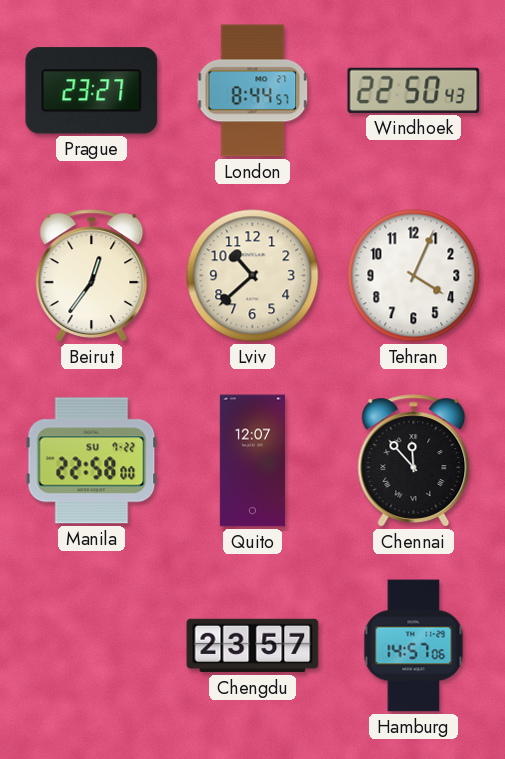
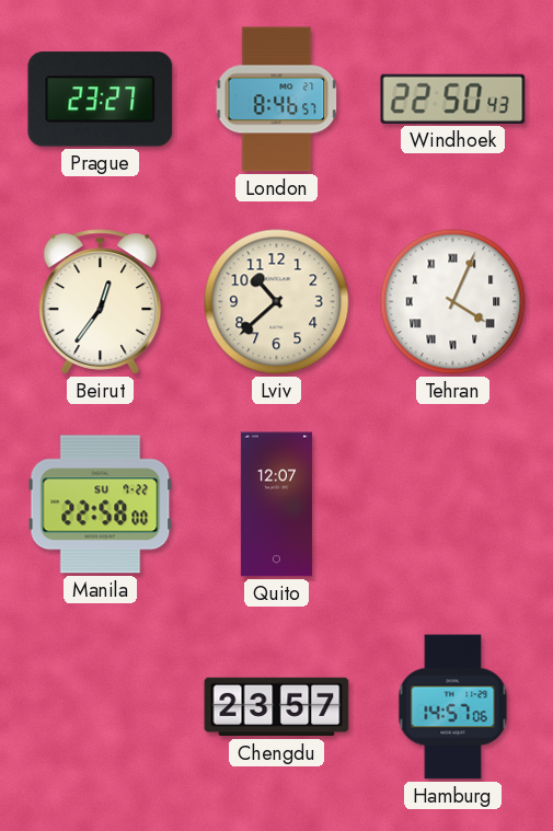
London: 8:44 -> 8:46 (277, 100)
Tehran numerals: Arabic -> Roman (453, 302)
Chennai: 11:53 -> none (414, 461)
